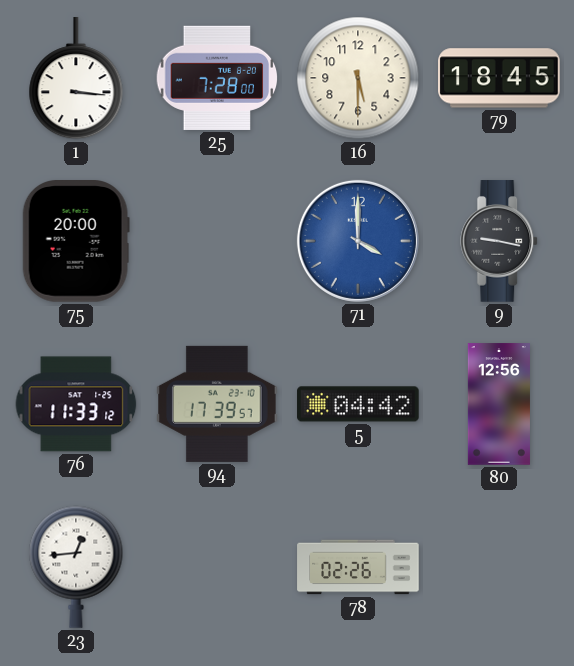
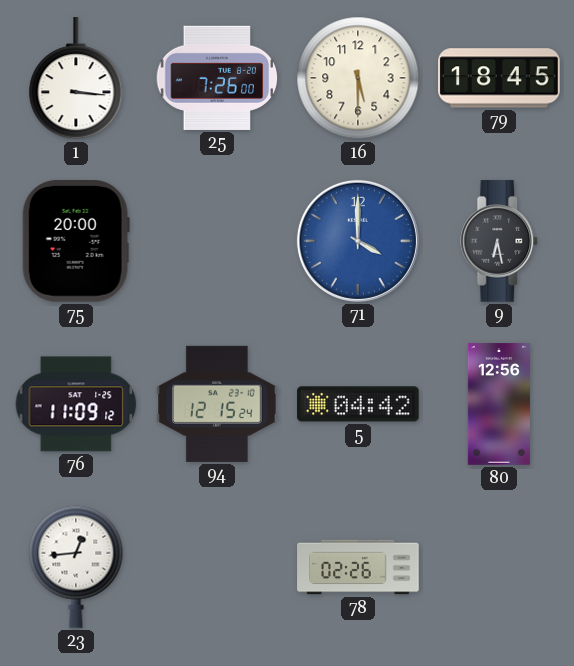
25: 7:28 -> 7:26 (217, 78)
9: 9:17 -> 6:28 (500, 241)
76: 11:33 -> 11:09 (76, 404)
94: 17:39 -> 12:15 (217, 404)
